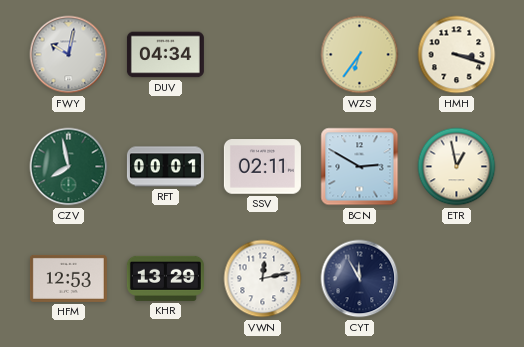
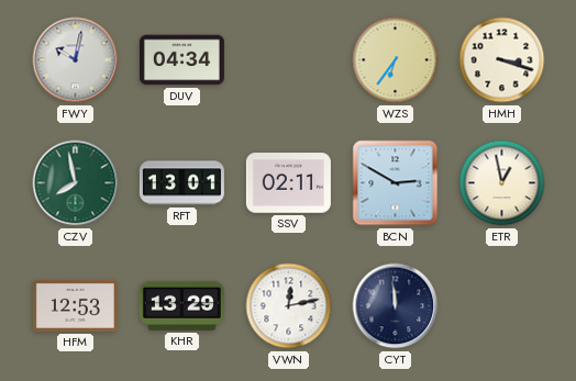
RFT: 00:01 -> 13:01 (181, 183)
CYT: 11:55 -> 11:59 (396, 306)
